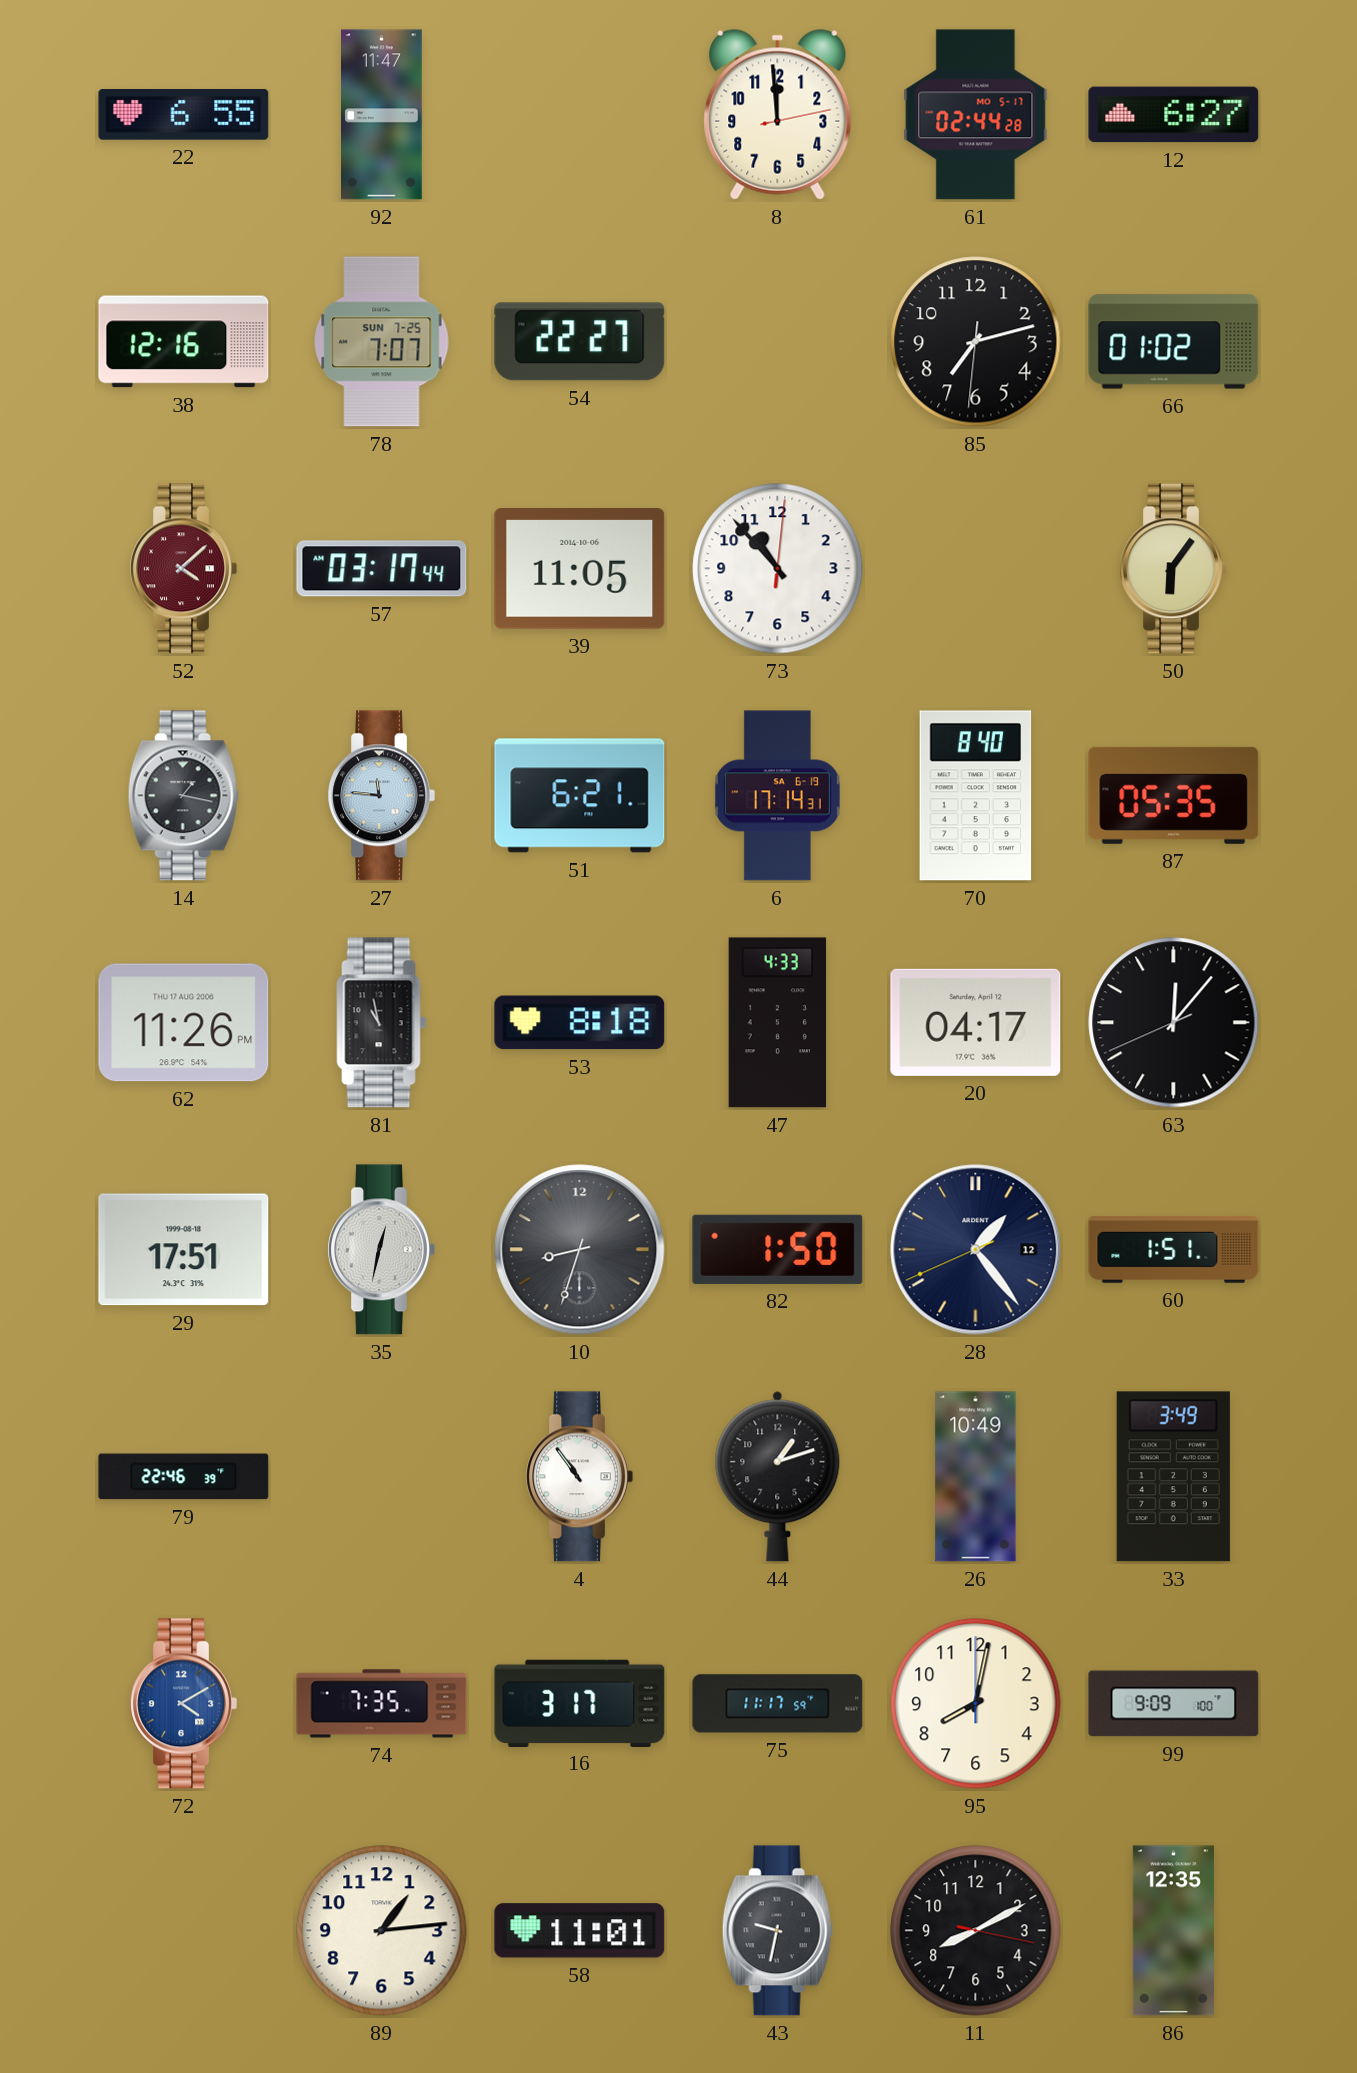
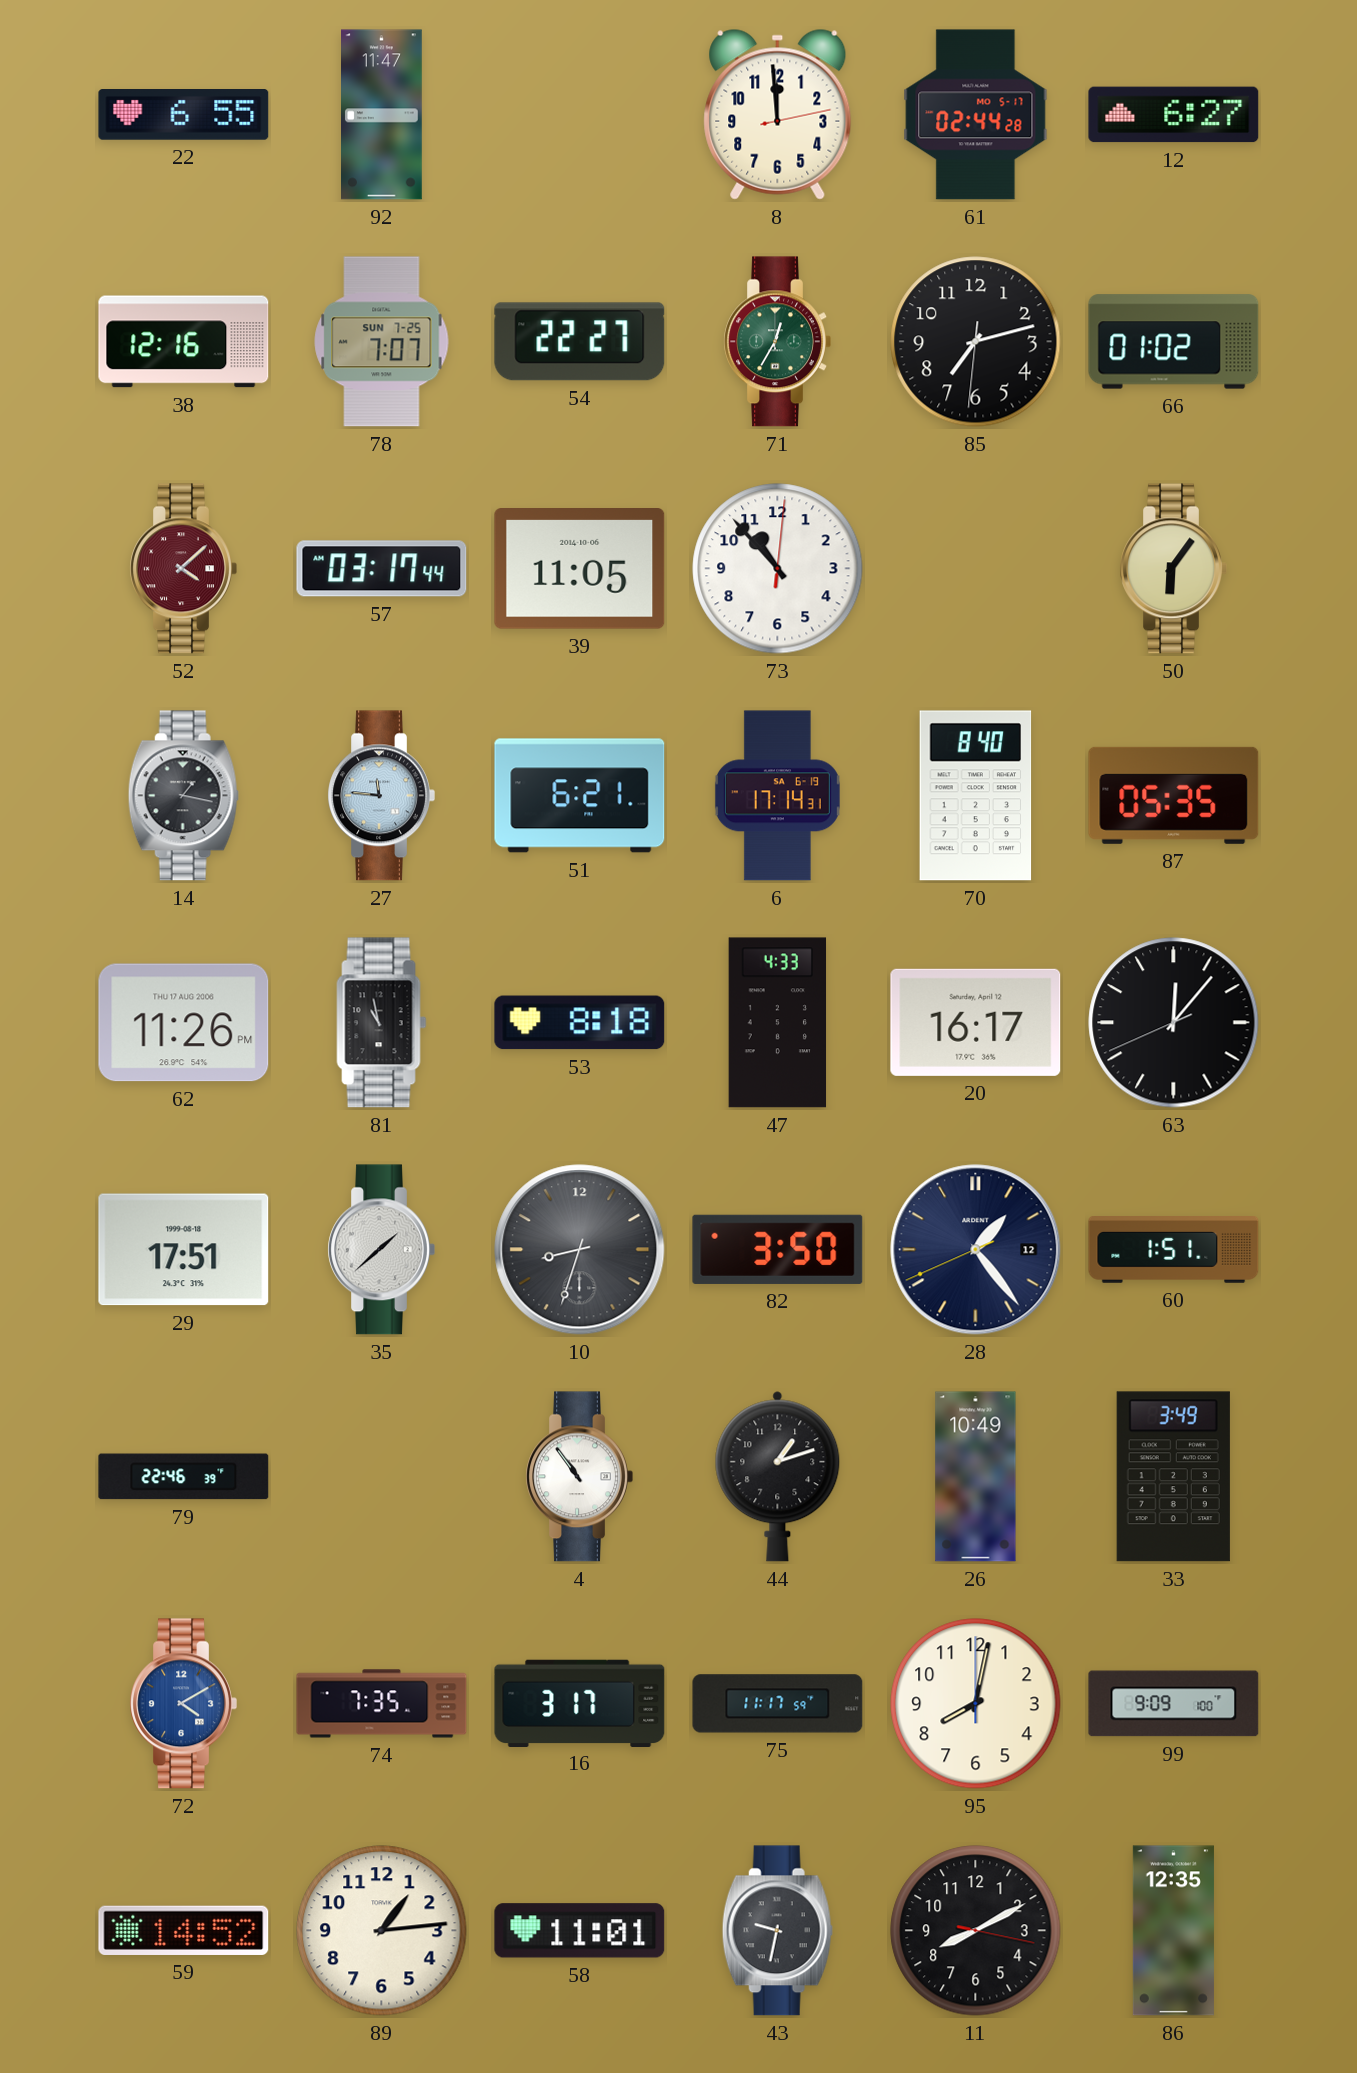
71: none -> 12:35 (777, 342)
20: 04:17 -> 16:17 (976, 1022)
35: 12:32 -> 1:38 (381, 1250)
82: 1:50 -> 3:50 (778, 1249)
59: none -> 14:52 (184, 1930)
